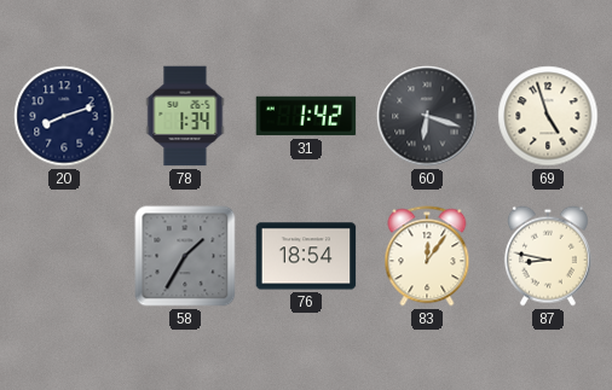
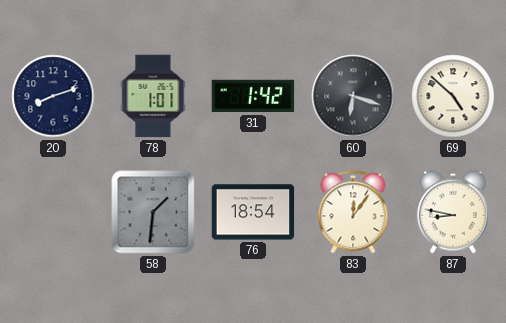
78: 1:34 -> 1:01 (153, 96)
69: 4:57 -> 4:52 (453, 96)
58: 1:35 -> 1:31 (153, 212)
